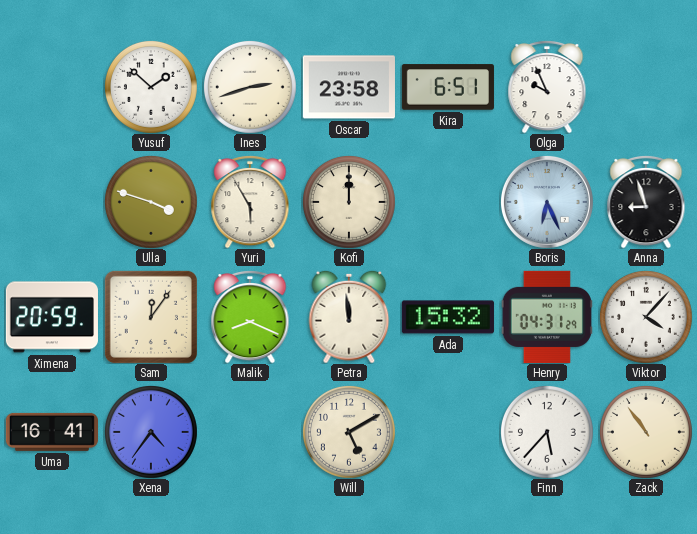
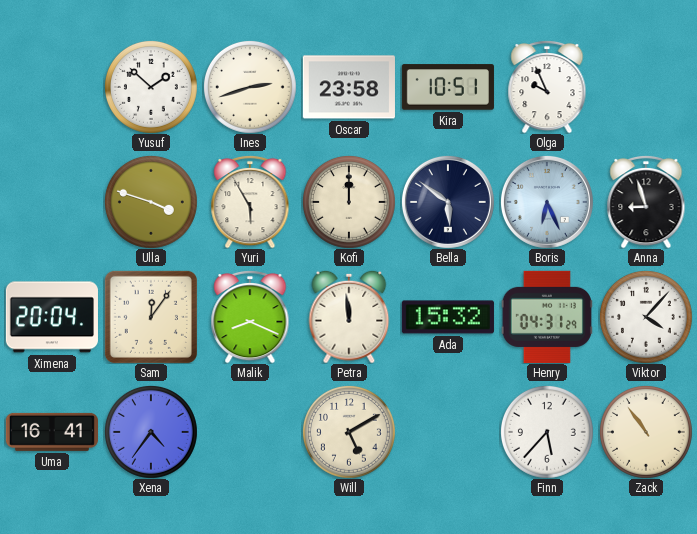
Kira: 6:51 -> 10:51 (448, 87)
Bella: none -> 5:51 (448, 202)
Ximena: 20:59 -> 20:04 (52, 317)
